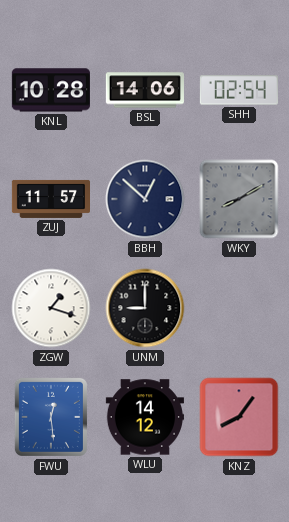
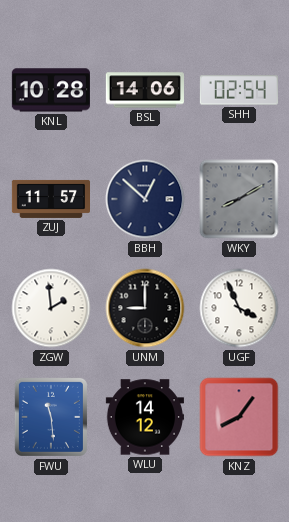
ZGW: 1:18 -> 1:59 (51, 308)
UGF: none -> 3:56 (239, 308)
FWU: 12:29 -> 11:29 (51, 417)
